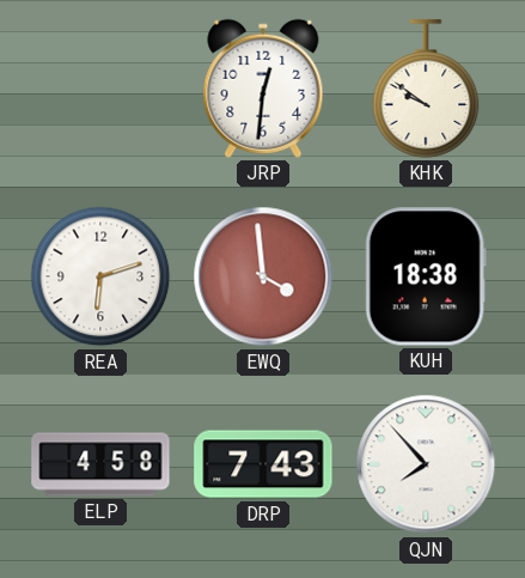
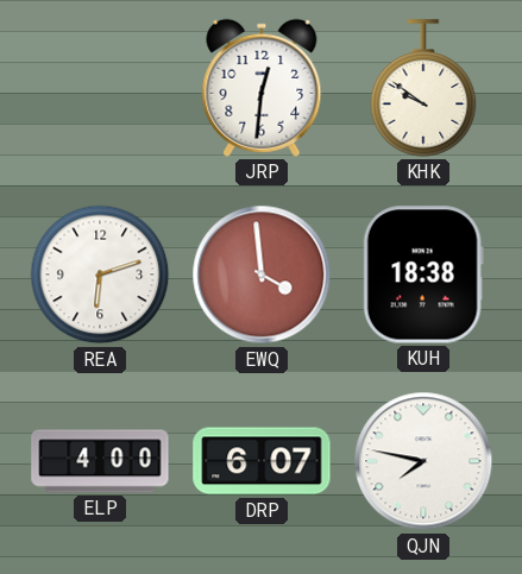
ELP: 4:58 -> 4:00 (100, 461)
DRP: 7:43 -> 6:07 (262, 461)
QJN: 7:53 -> 7:47 (423, 461)
